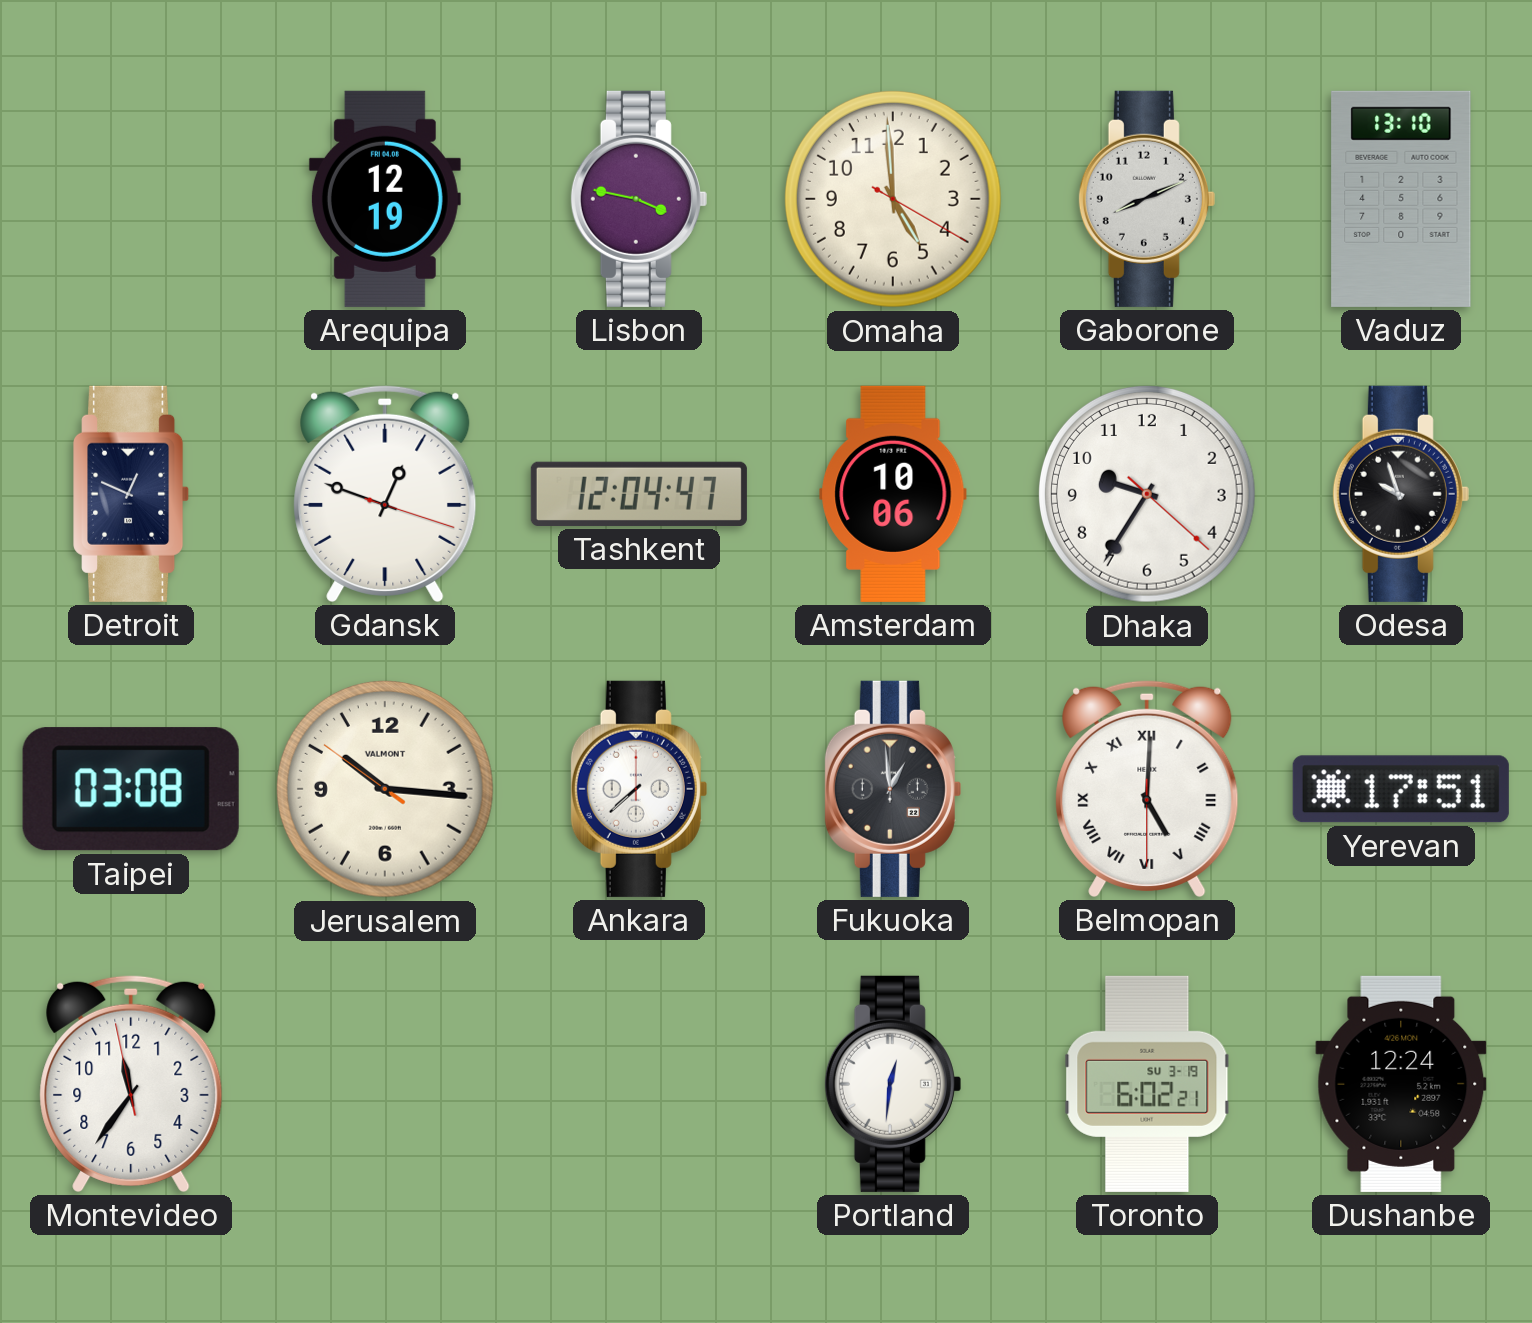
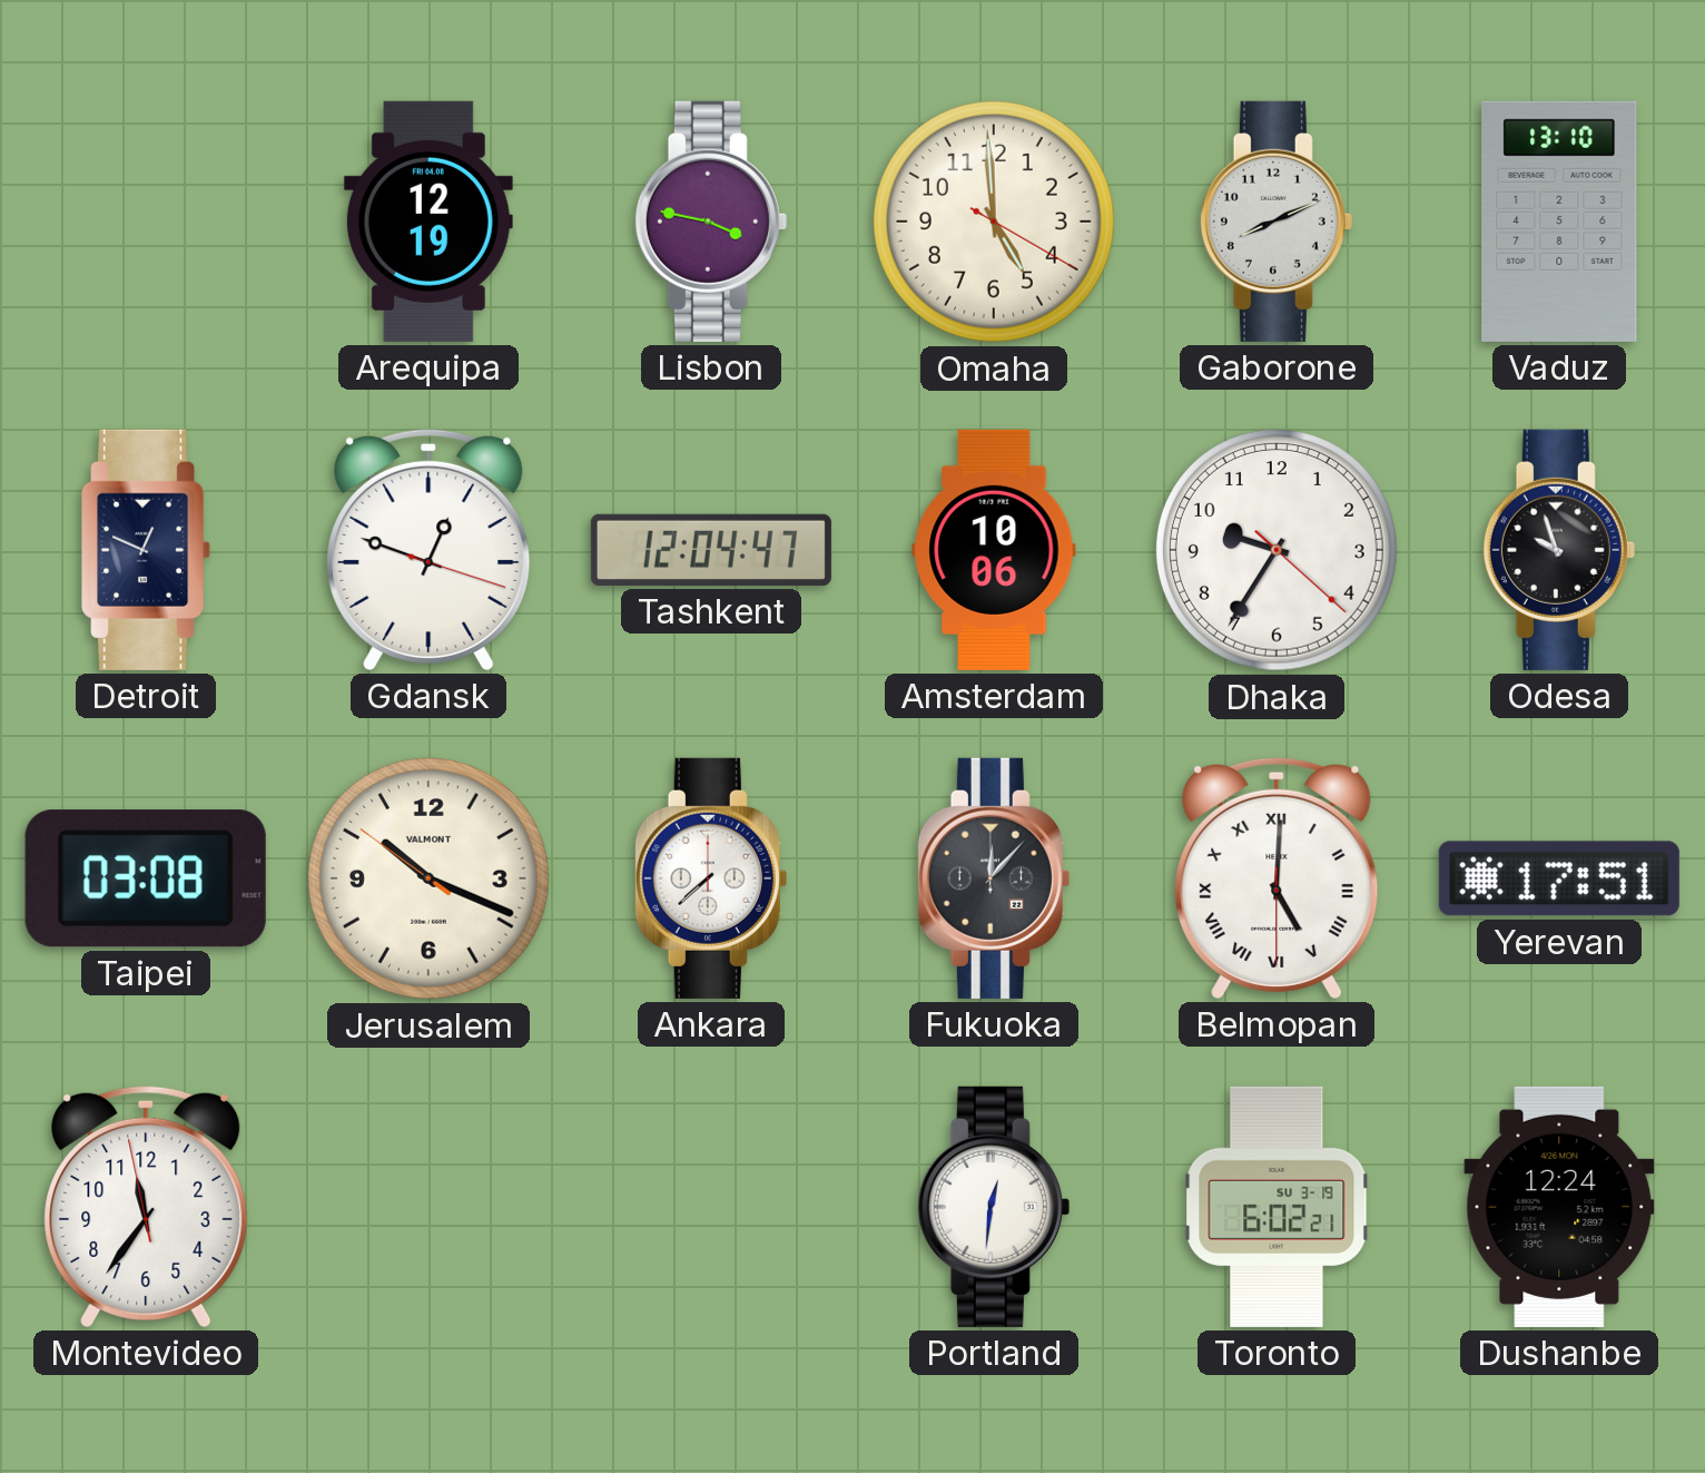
Jerusalem: 10:15 -> 10:18 (428, 878)
Fukuoka: 12:59 -> 12:07 (994, 878)
